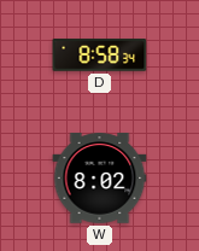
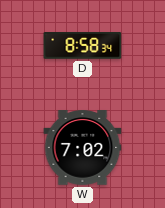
W: 8:02 -> 7:02 (83, 148)
